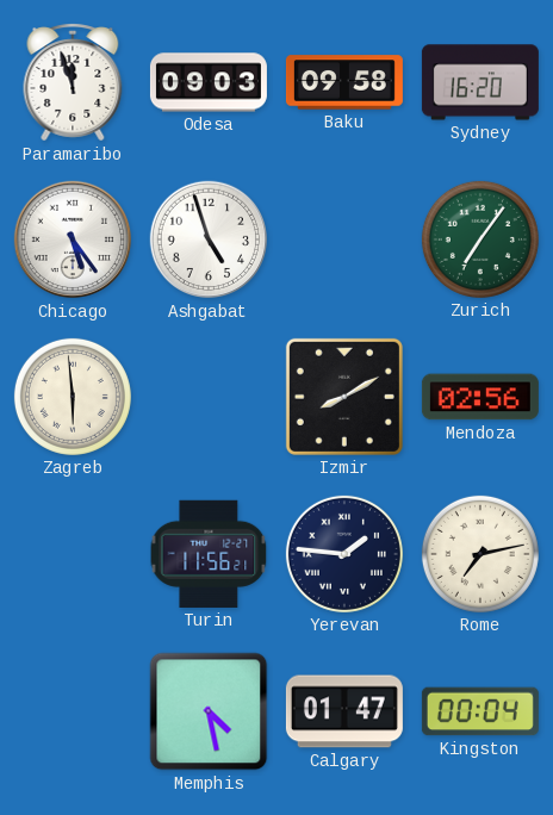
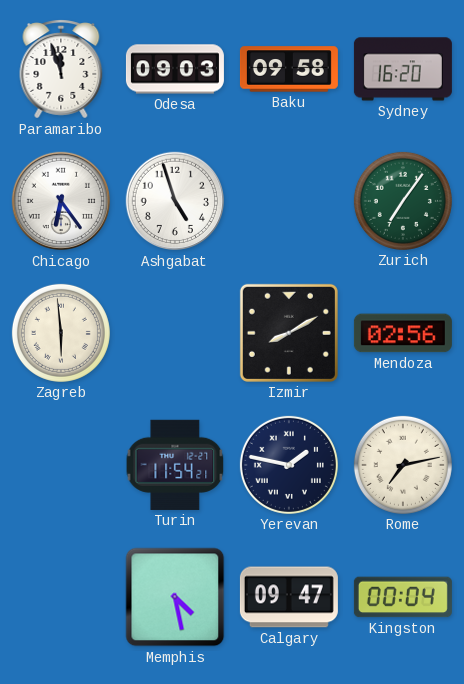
Chicago: 5:24 -> 6:24 (61, 201)
Turin: 11:56 -> 11:54 (175, 465)
Yerevan: 1:46 -> 1:47 (289, 465)
Calgary: 01:47 -> 09:47 (289, 597)
